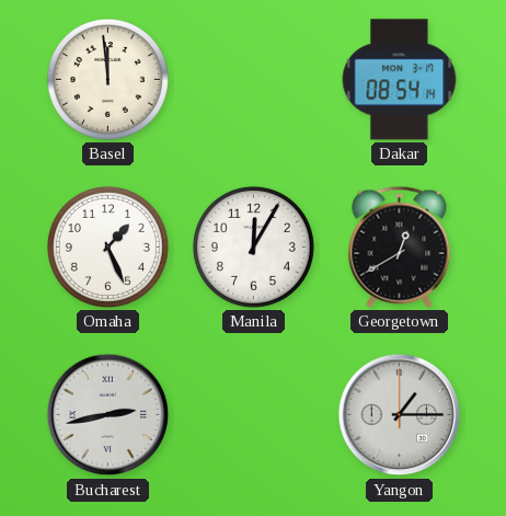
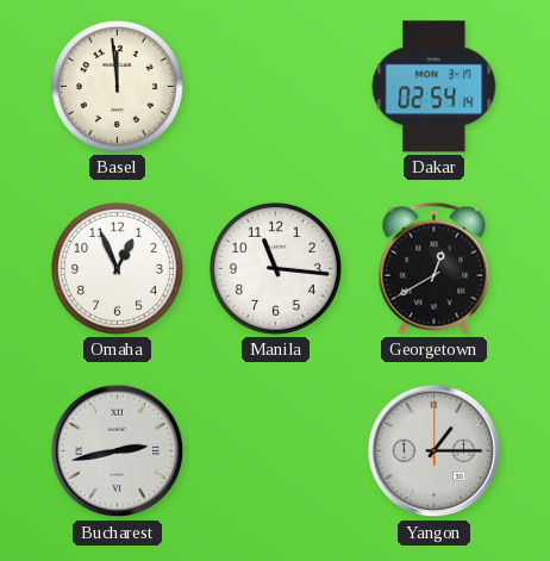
Dakar: 08:54 -> 02:54 (435, 87)
Omaha: 1:26 -> 12:56 (117, 268)
Manila: 12:05 -> 11:16 (275, 268)
